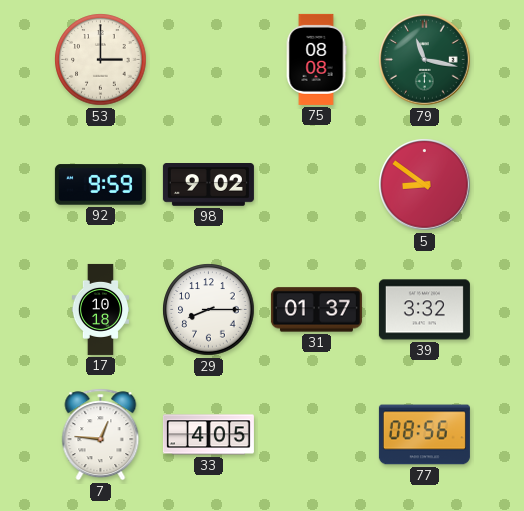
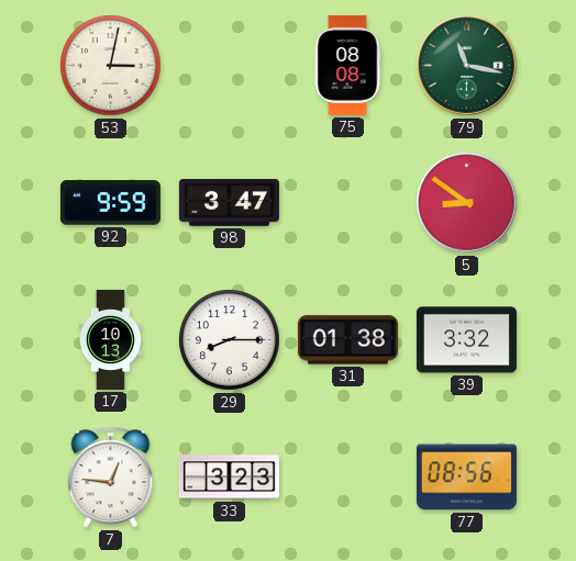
53: 3:00 -> 3:02 (111, 66)
98: 9:02 -> 3:47 (229, 203)
17: 10:18 -> 10:13 (110, 339)
31: 01:37 -> 01:38 (347, 340)
33: 4:05 -> 3:23 (229, 478)
